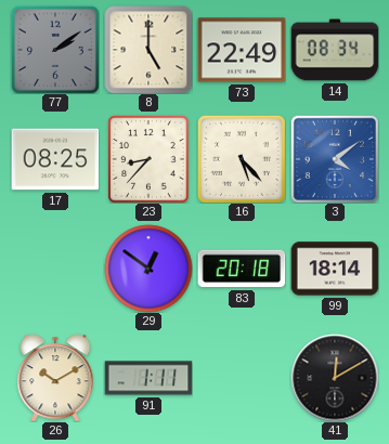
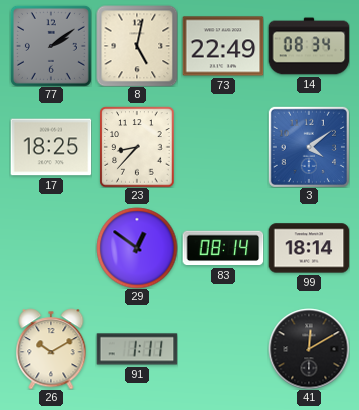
8: 5:00 -> 5:02 (137, 46)
17: 08:25 -> 18:25 (51, 147)
16: 5:23 -> none (242, 159)
83: 20:18 -> 08:14 (223, 248)
